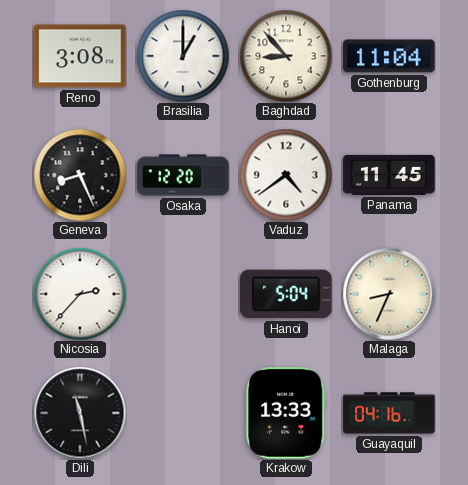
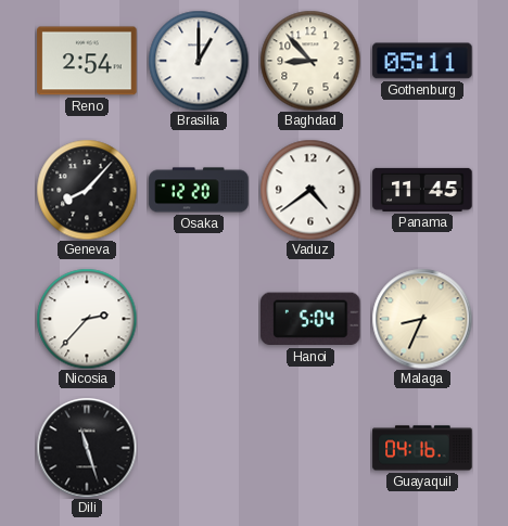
Reno: 3:08 -> 2:54 (87, 61)
Gothenburg: 11:04 -> 05:11 (422, 61)
Geneva: 8:26 -> 8:07 (87, 190)
Dili: 11:28 -> 11:27 (87, 448)
Krakow: 13:33 -> none (286, 413)
